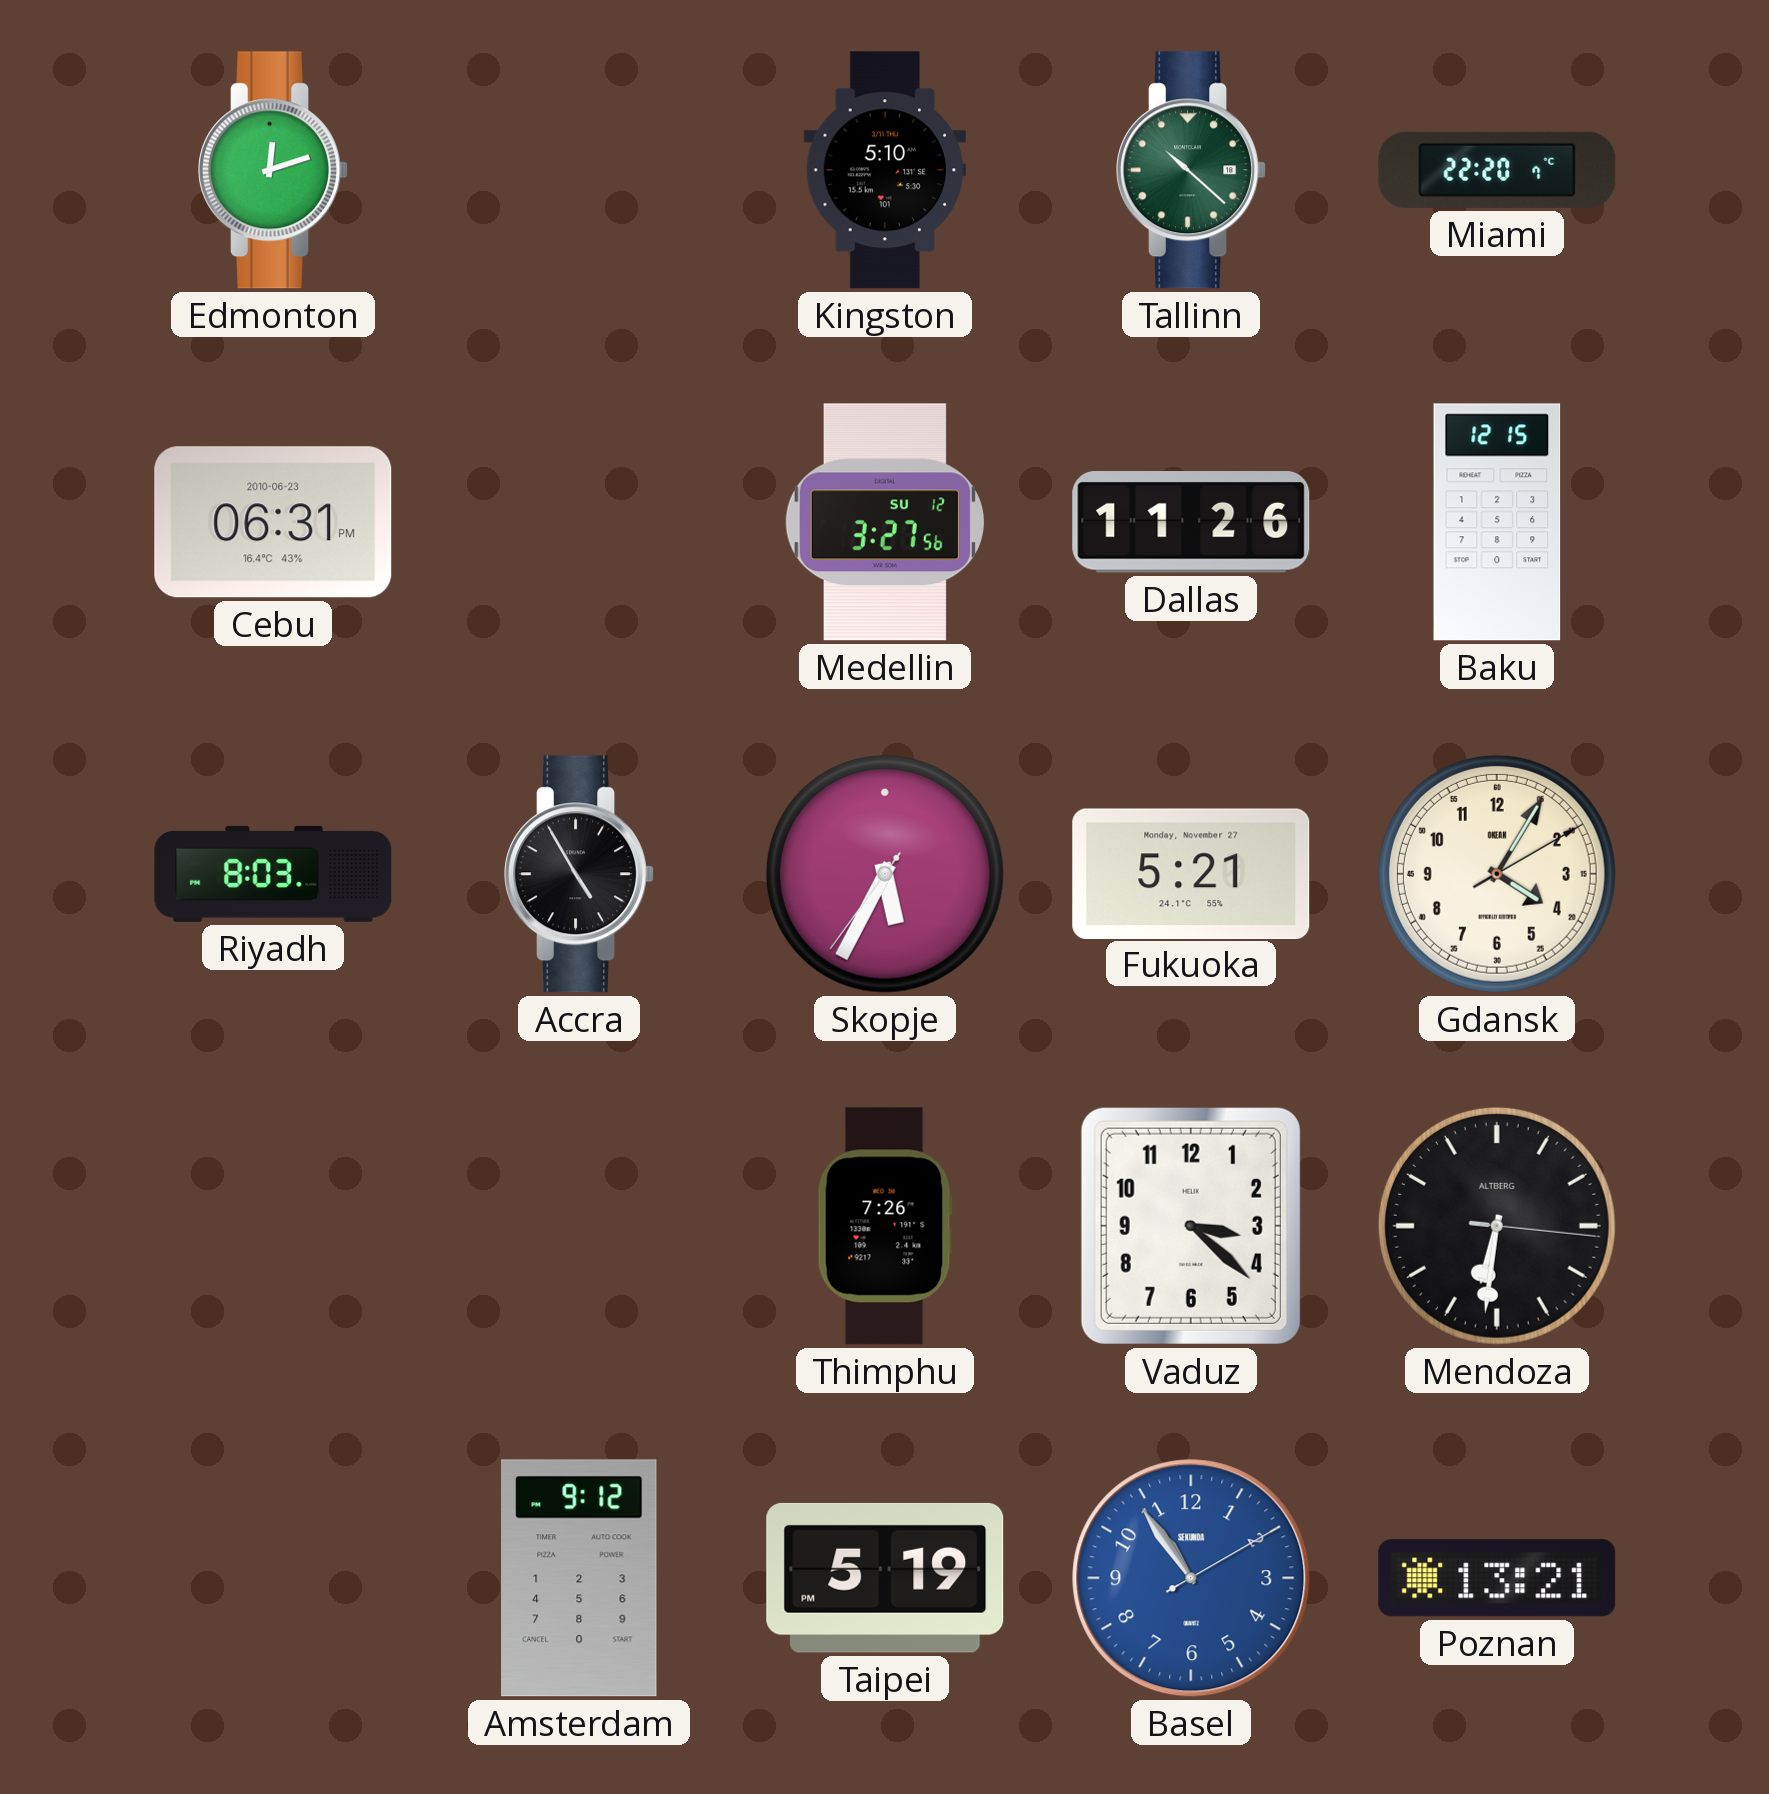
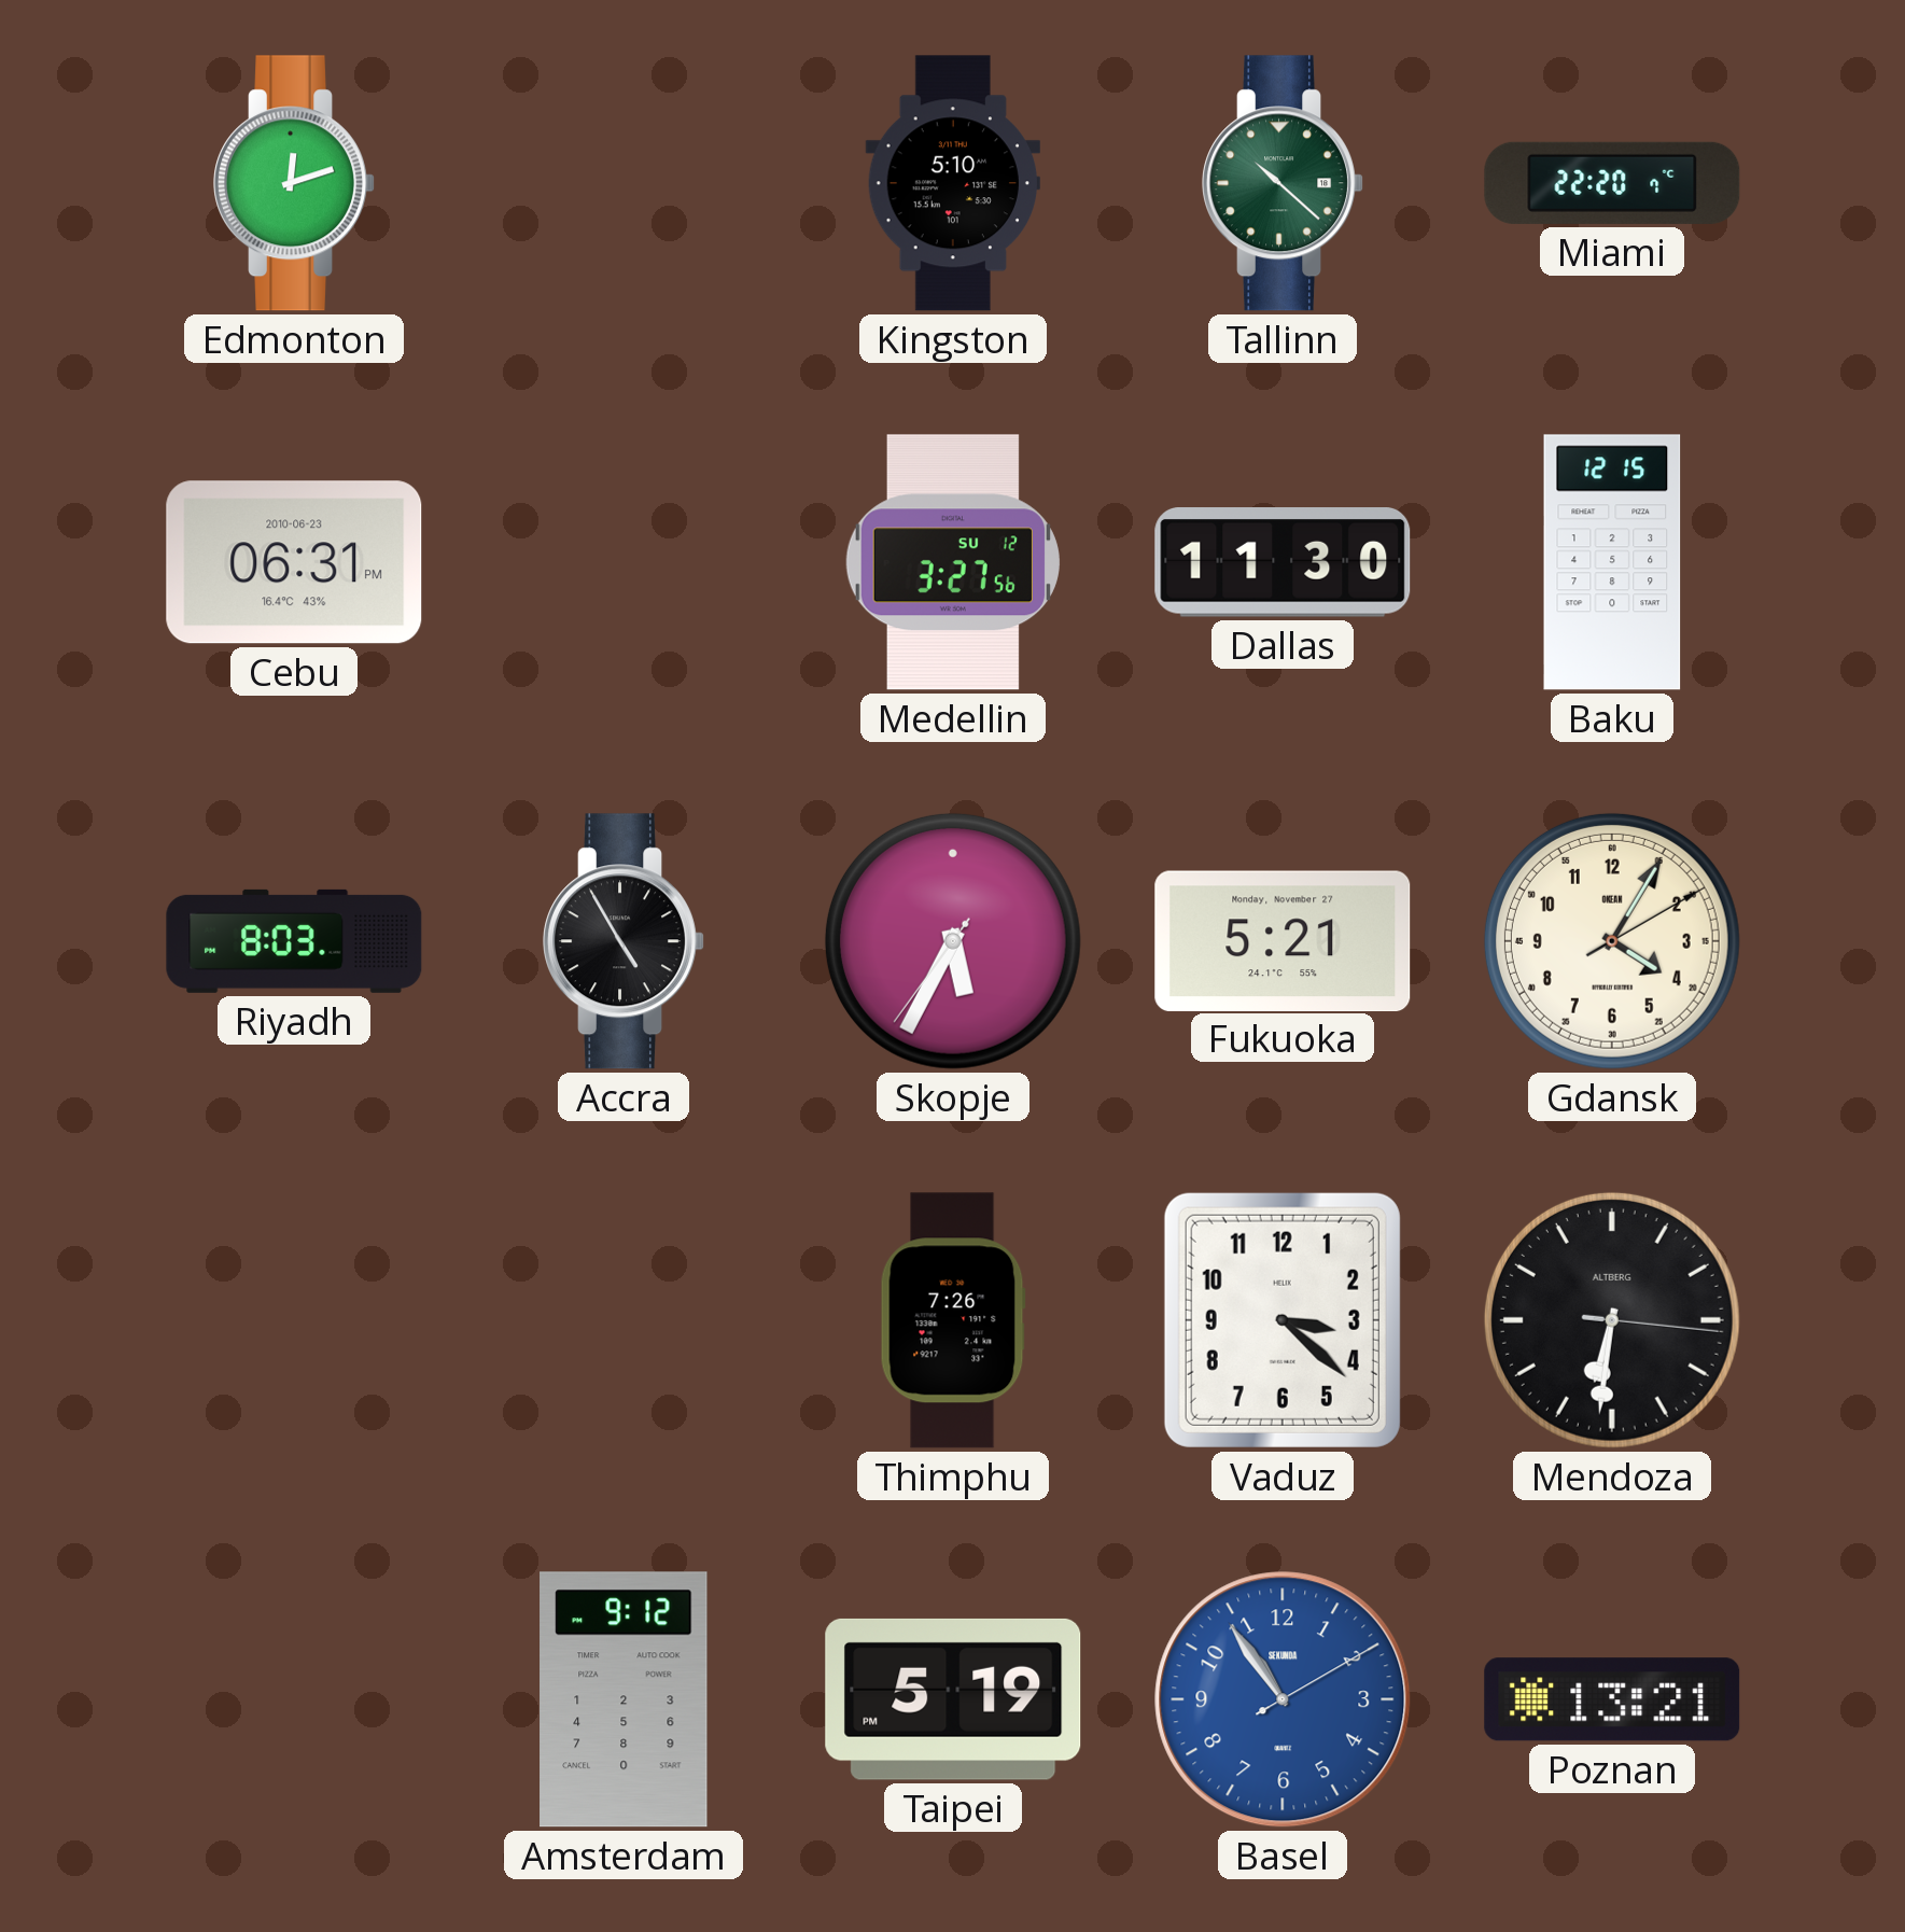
Dallas: 11:26 -> 11:30 (1283, 563)
